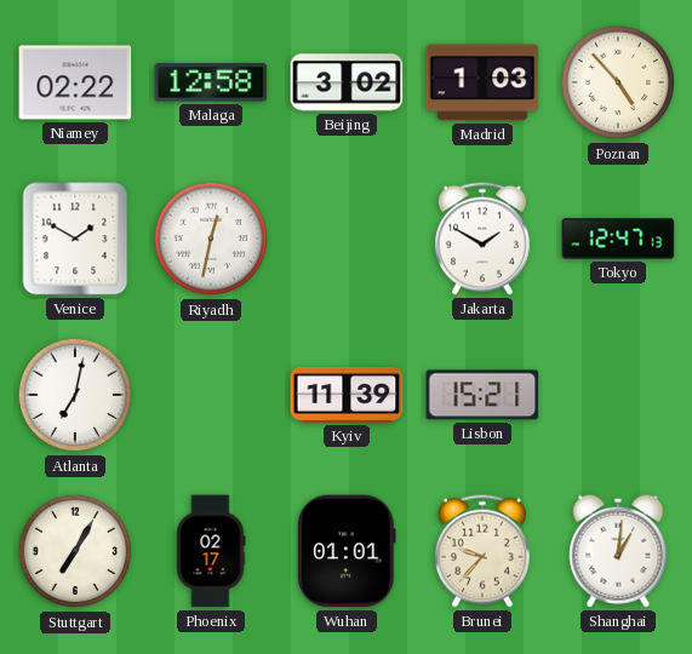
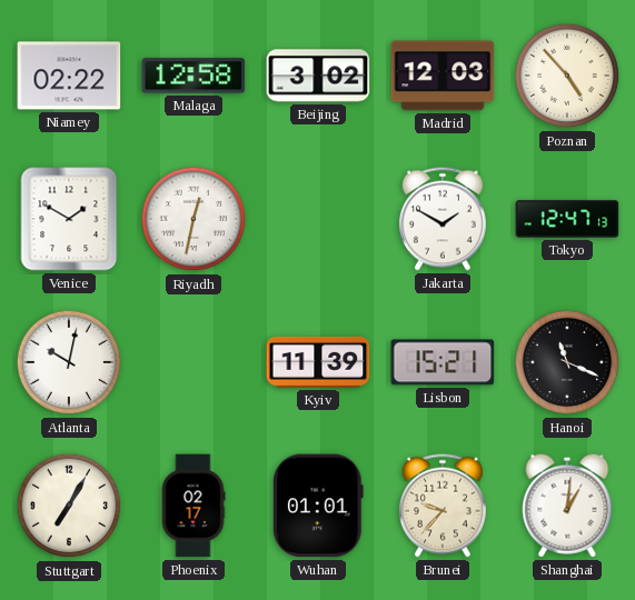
Madrid: 1:03 -> 12:03 (443, 76)
Atlanta: 7:02 -> 10:02 (69, 362)
Hanoi: none -> 11:19 (567, 362)
